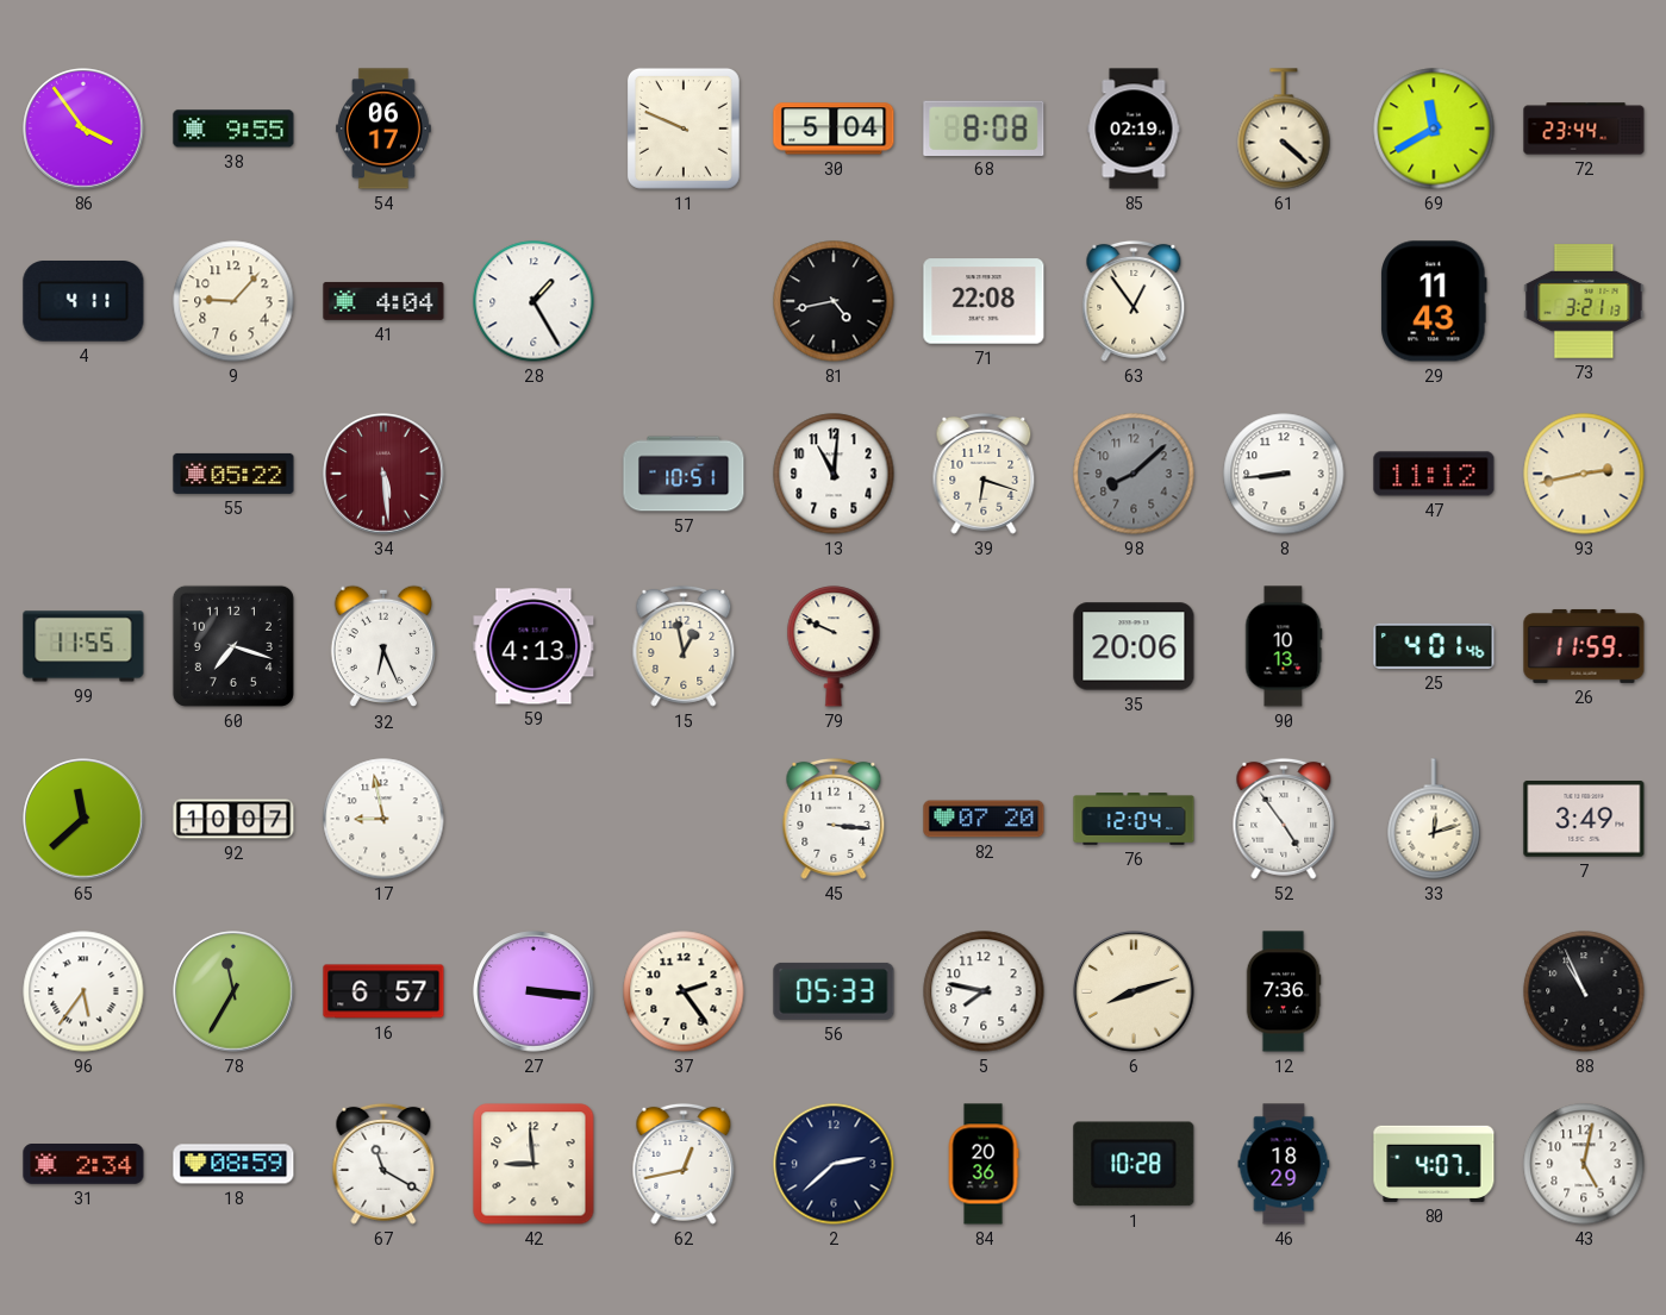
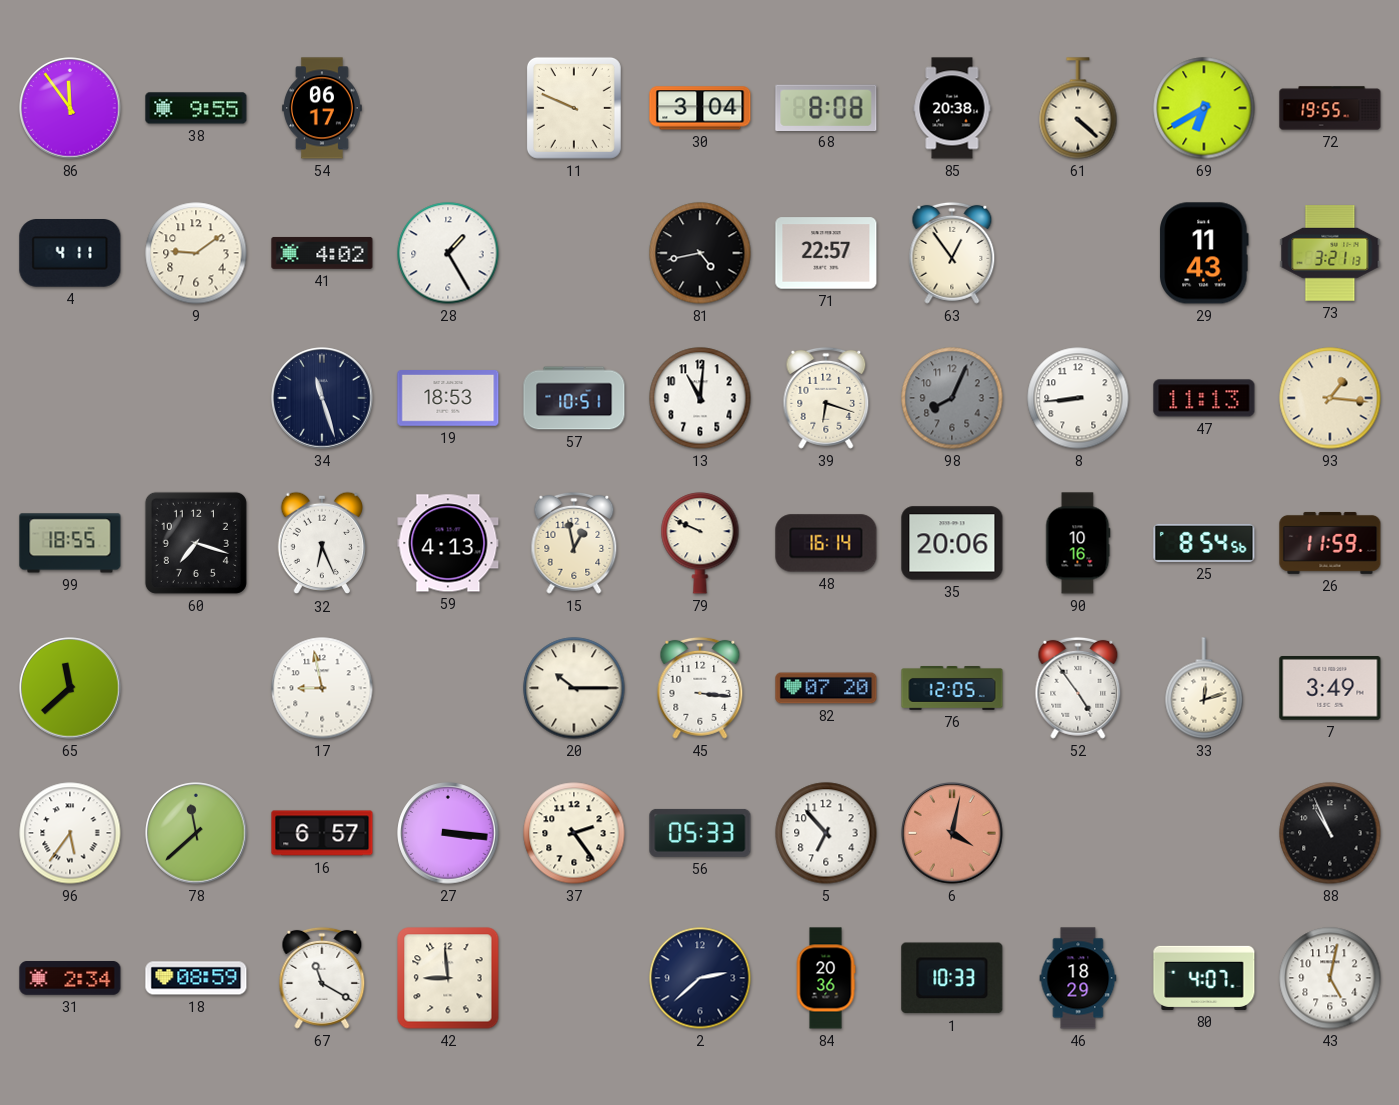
86: 3:54 -> 11:54 (70, 108)
30: 5:04 -> 3:04 (700, 108)
85: 02:19 -> 20:38 (952, 108)
69: 11:40 -> 6:40 (1204, 108)
72: 23:44 -> 19:55 (1330, 108)
9: 9:07 -> 9:09 (196, 253)
41: 4:04 -> 4:02 (322, 253)
71: 22:08 -> 22:57 (826, 253)
55: 05:22 -> none (233, 474)
34: 5:29 -> 11:27 (322, 398)
34 dial: burgundy -> navy (322, 398)
19: none -> 18:53 (448, 399)
98: 8:08 -> 8:04 (952, 398)
47: 11:12 -> 11:13 (1204, 398)
93: 2:43 -> 1:16 (1330, 398)
99: 11:55 -> 18:55 (70, 543)
48: none -> 16:14 (826, 543)
90: 10:13 -> 10:16 (1078, 543)
25: 4:01 -> 8:54 (1204, 543)
92: 10:07 -> none (233, 819)
20: none -> 10:15 (574, 688)
76: 12:04 -> 12:05 (952, 689)
78: 11:35 -> 11:38 (196, 833)
5: 7:47 -> 6:53 (826, 833)
6: 8:12 -> 4:02 (952, 833)
6 dial: cream -> salmon (952, 833)
12: 7:36 -> none (1284, 991)
62: 12:43 -> none (684, 1164)
1: 10:28 -> 10:33 (952, 978)
